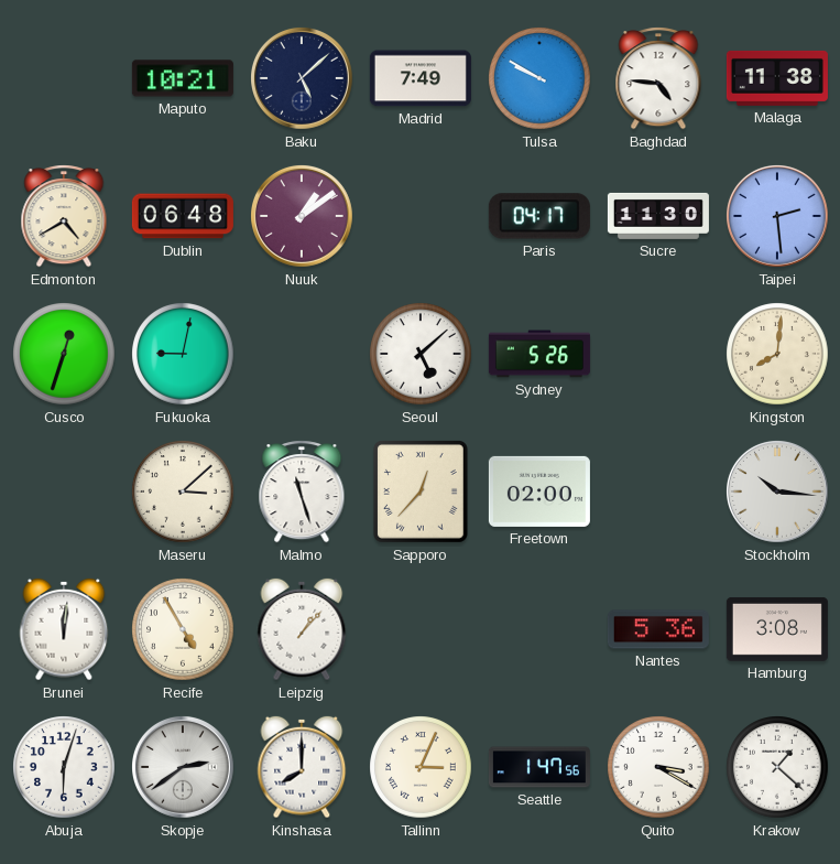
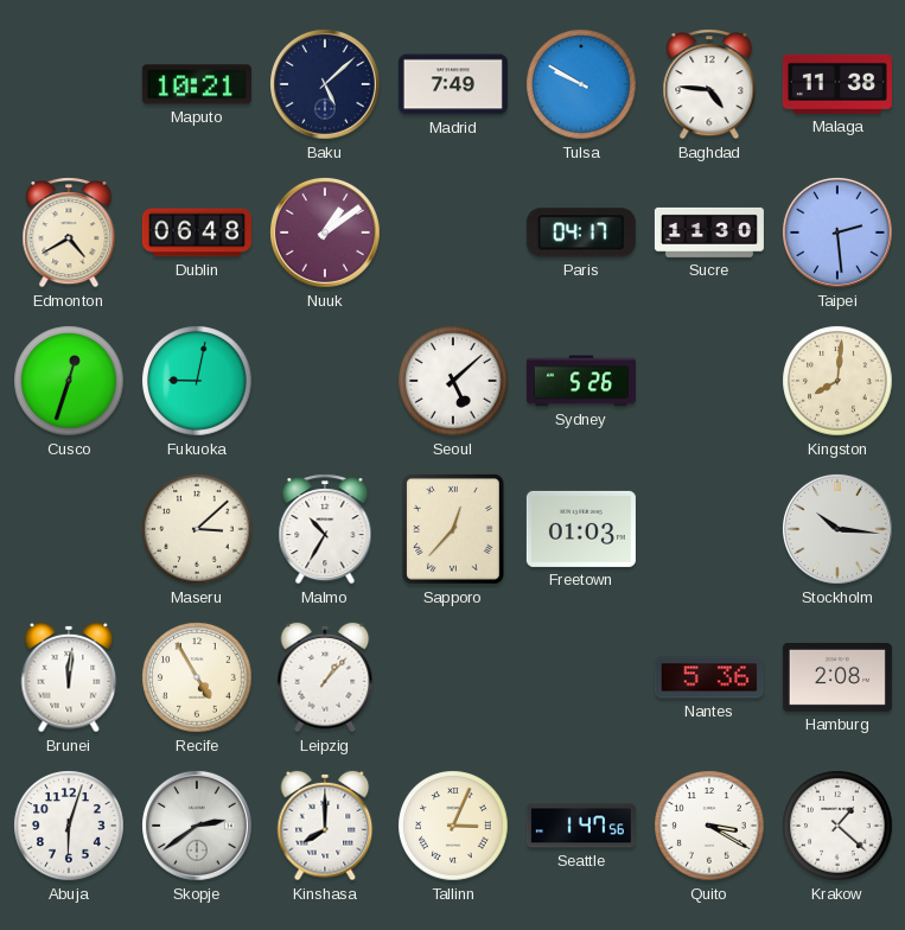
Malmo: 11:27 -> 10:35 (325, 529)
Freetown: 02:00 -> 01:03 (581, 529)
Hamburg: 3:08 -> 2:08 (837, 677)
